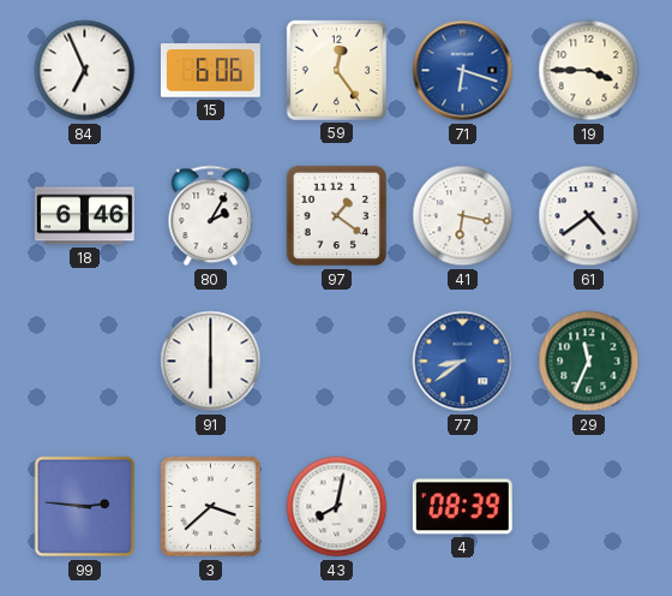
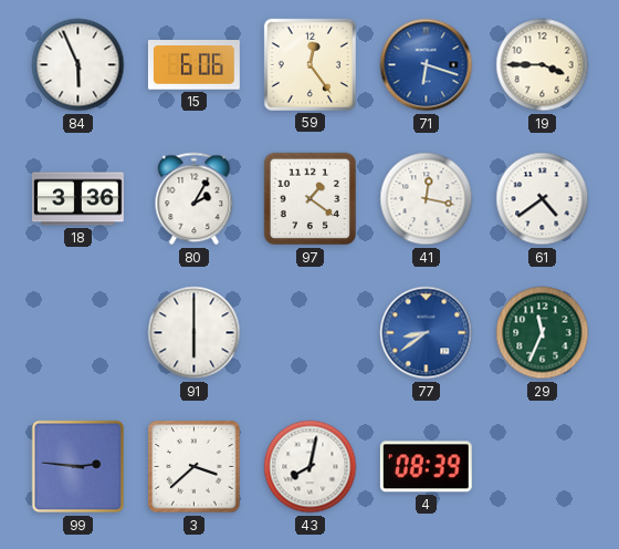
84: 6:56 -> 5:56 (78, 65)
18: 6:46 -> 3:36 (77, 199)
41: 6:17 -> 12:17 (427, 199)
